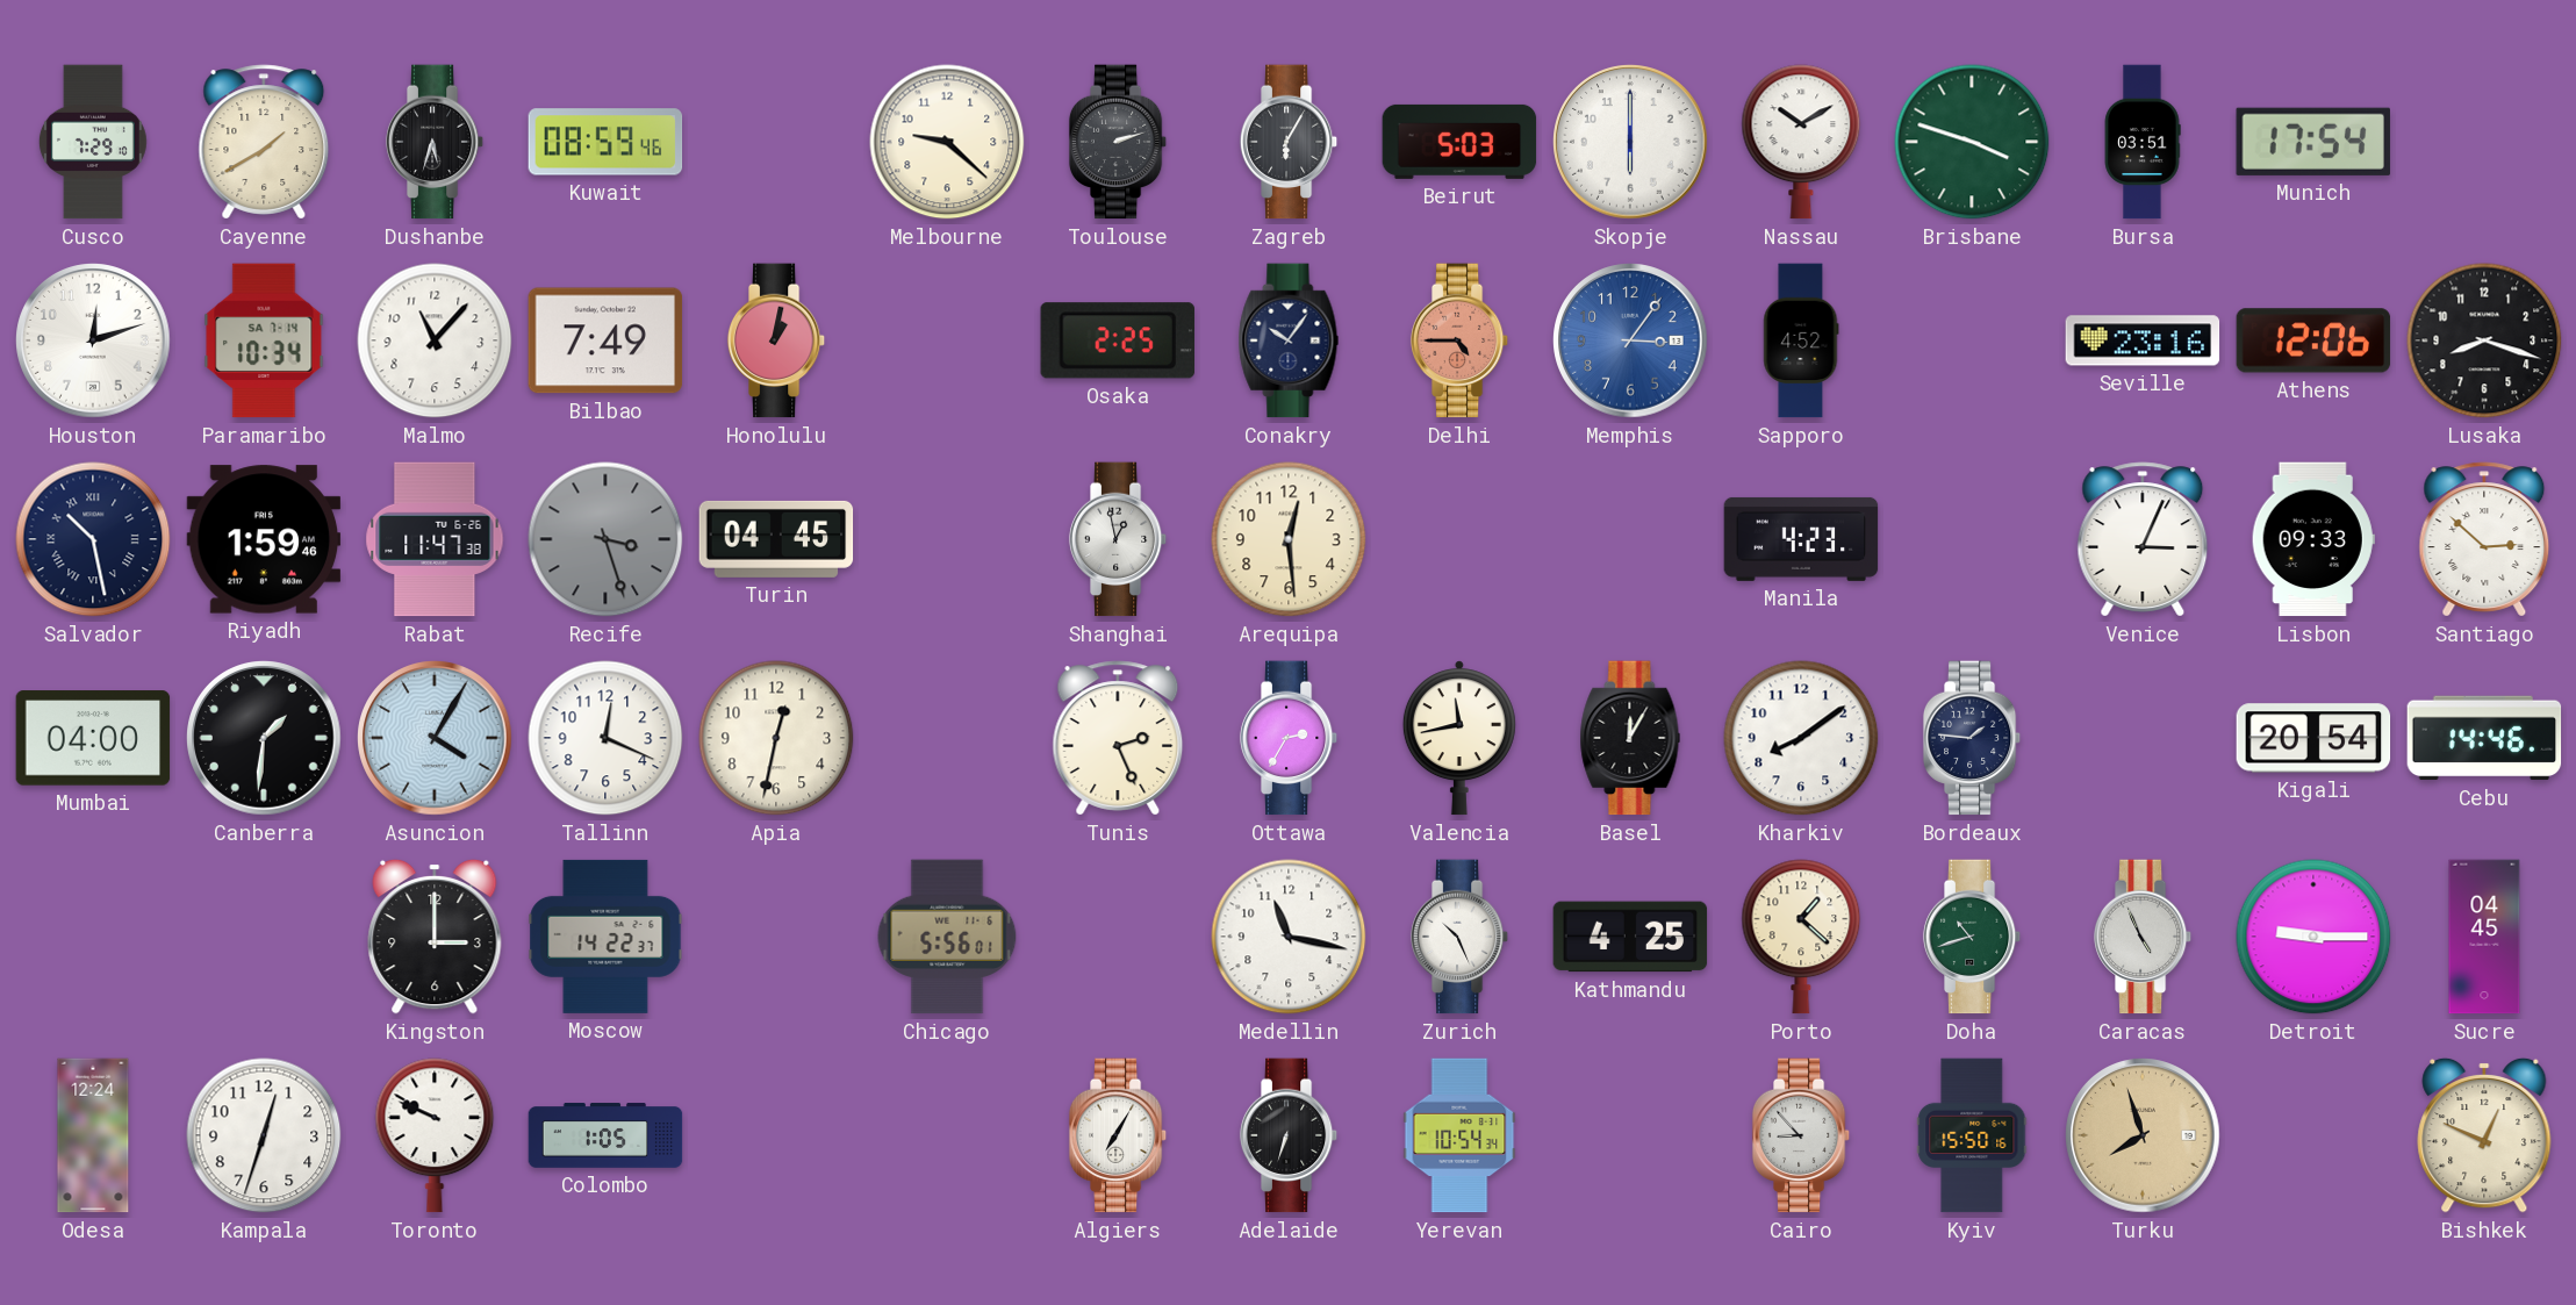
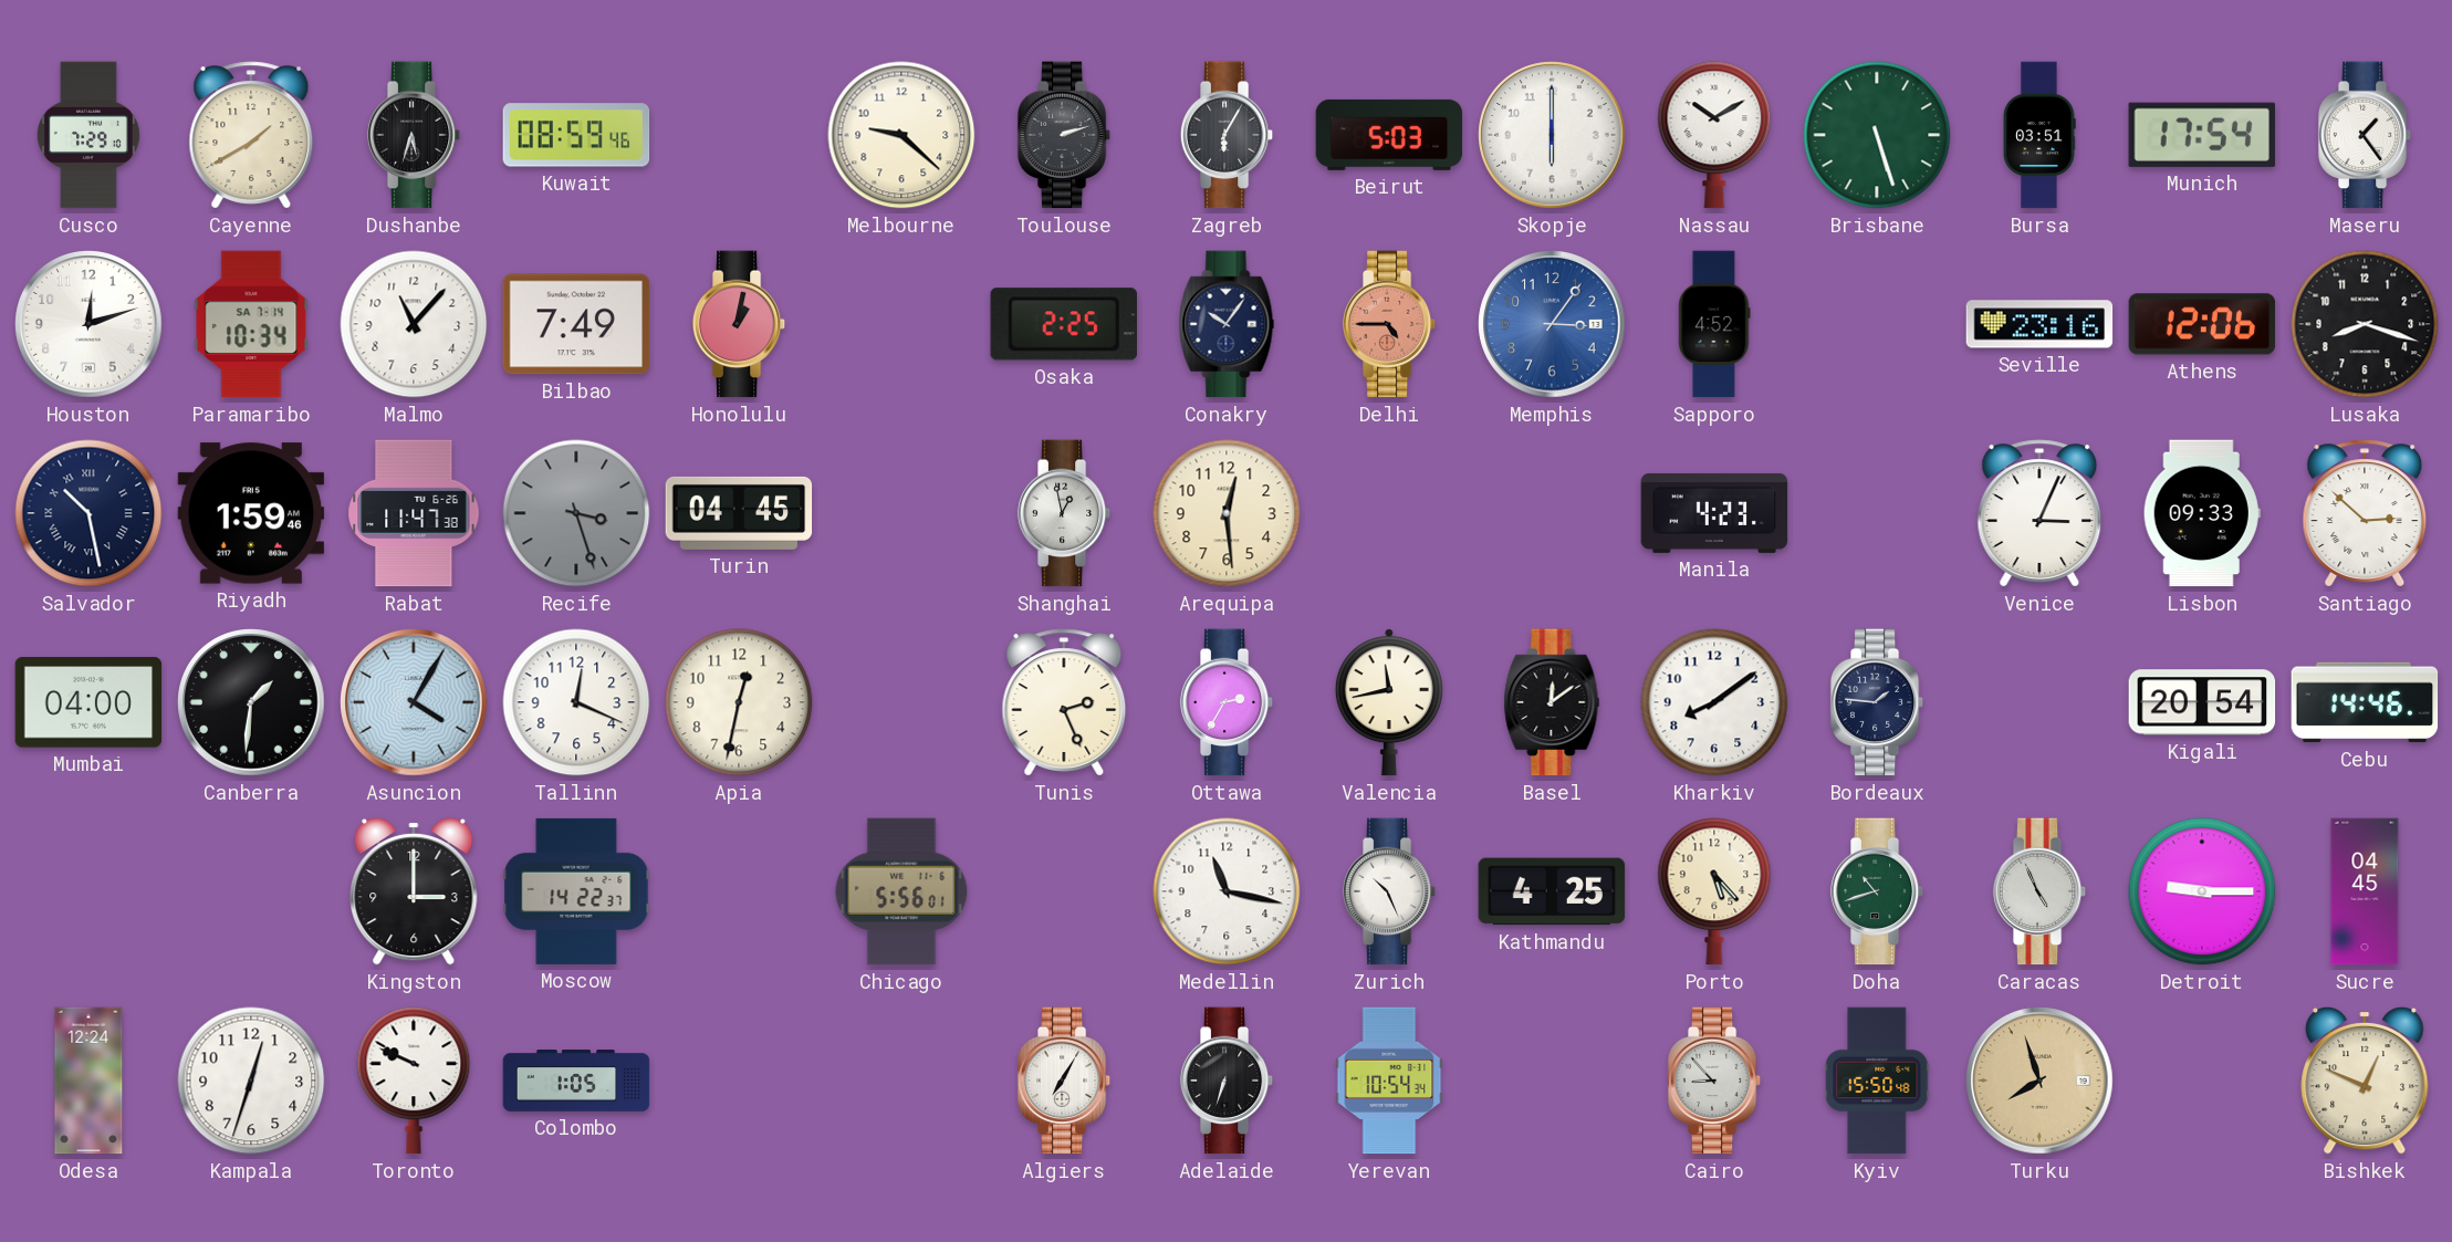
Brisbane: 3:48 -> 5:27 (1877, 135)
Maseru: none -> 1:24 (2365, 135)
Basel: 12:05 -> 12:09 (1552, 702)
Porto: 1:22 -> 5:23 (1714, 891)
Kyiv: 15:50:16 -> 15:50:48 (1877, 1081)
